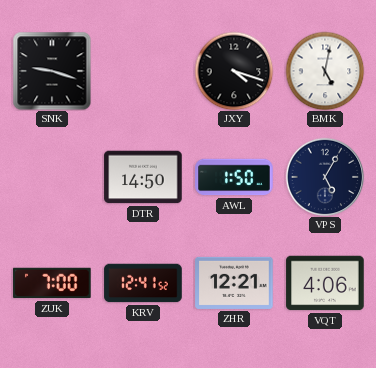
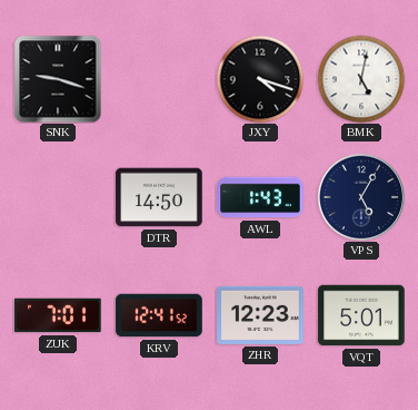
AWL: 1:50 -> 1:43 (260, 197)
ZUK: 7:00 -> 7:01 (58, 315)
ZHR: 12:21 -> 12:23 (260, 315)
VQT: 4:06 -> 5:01 (361, 315)
